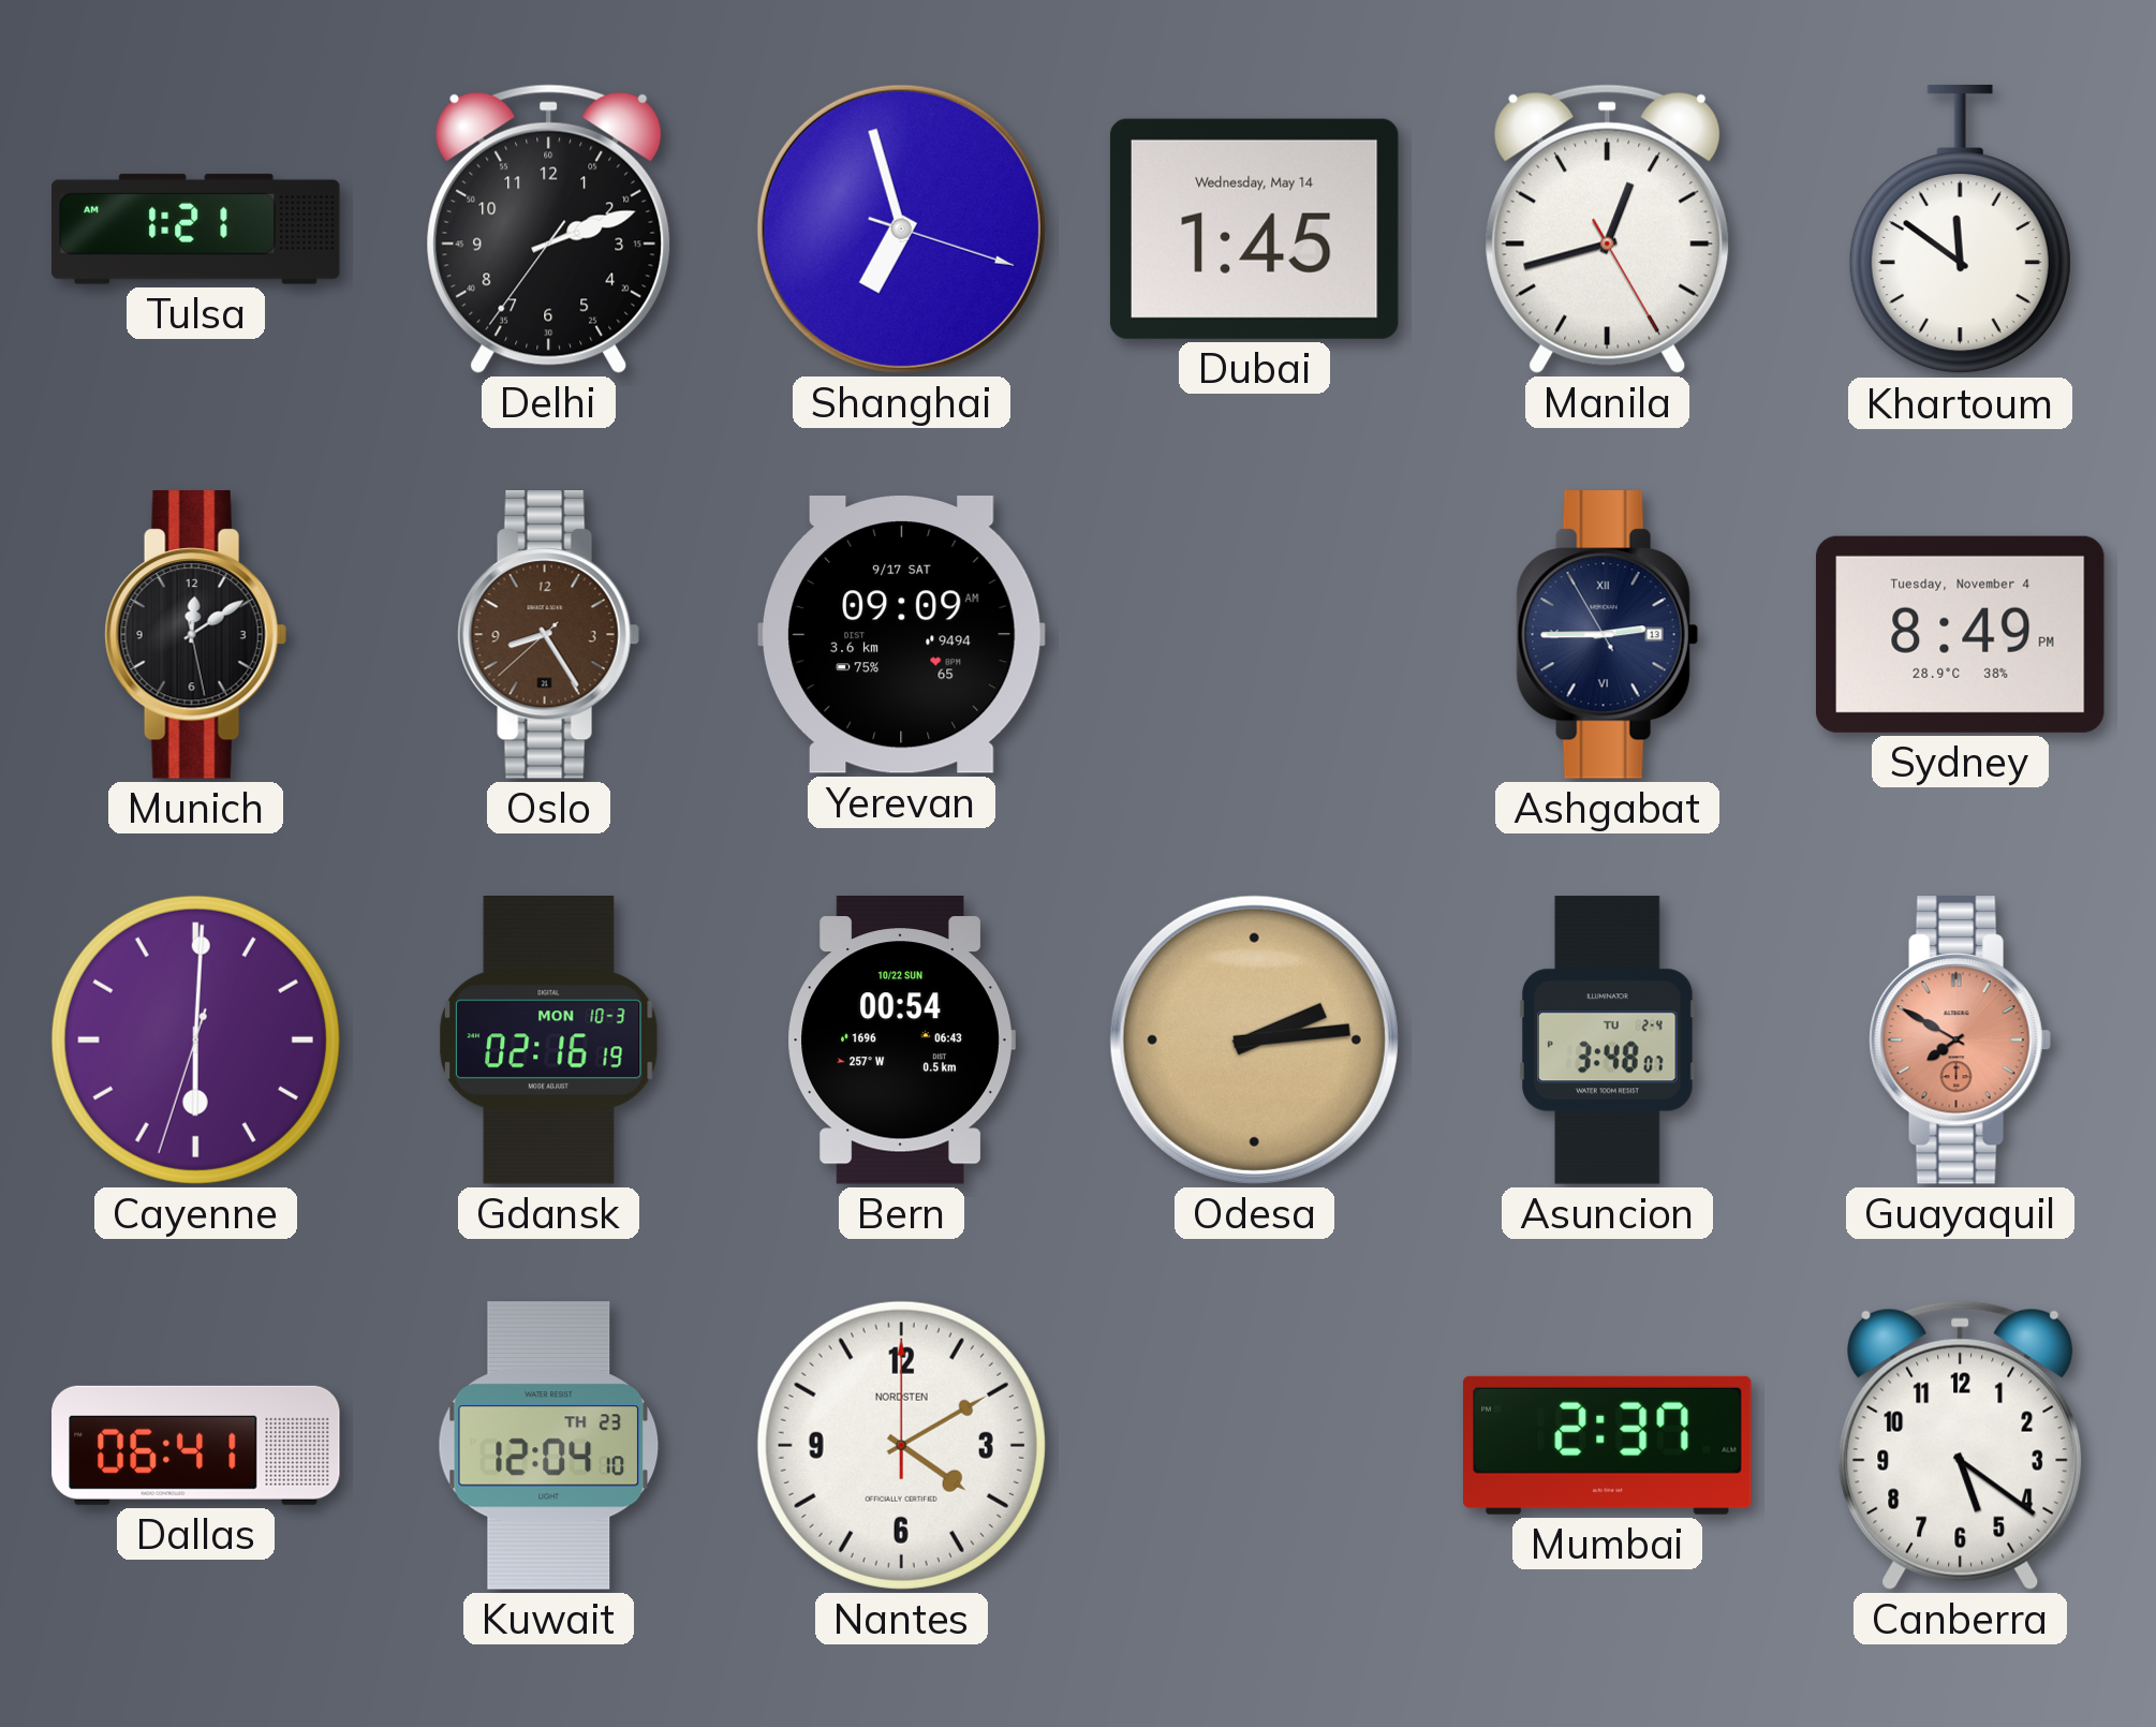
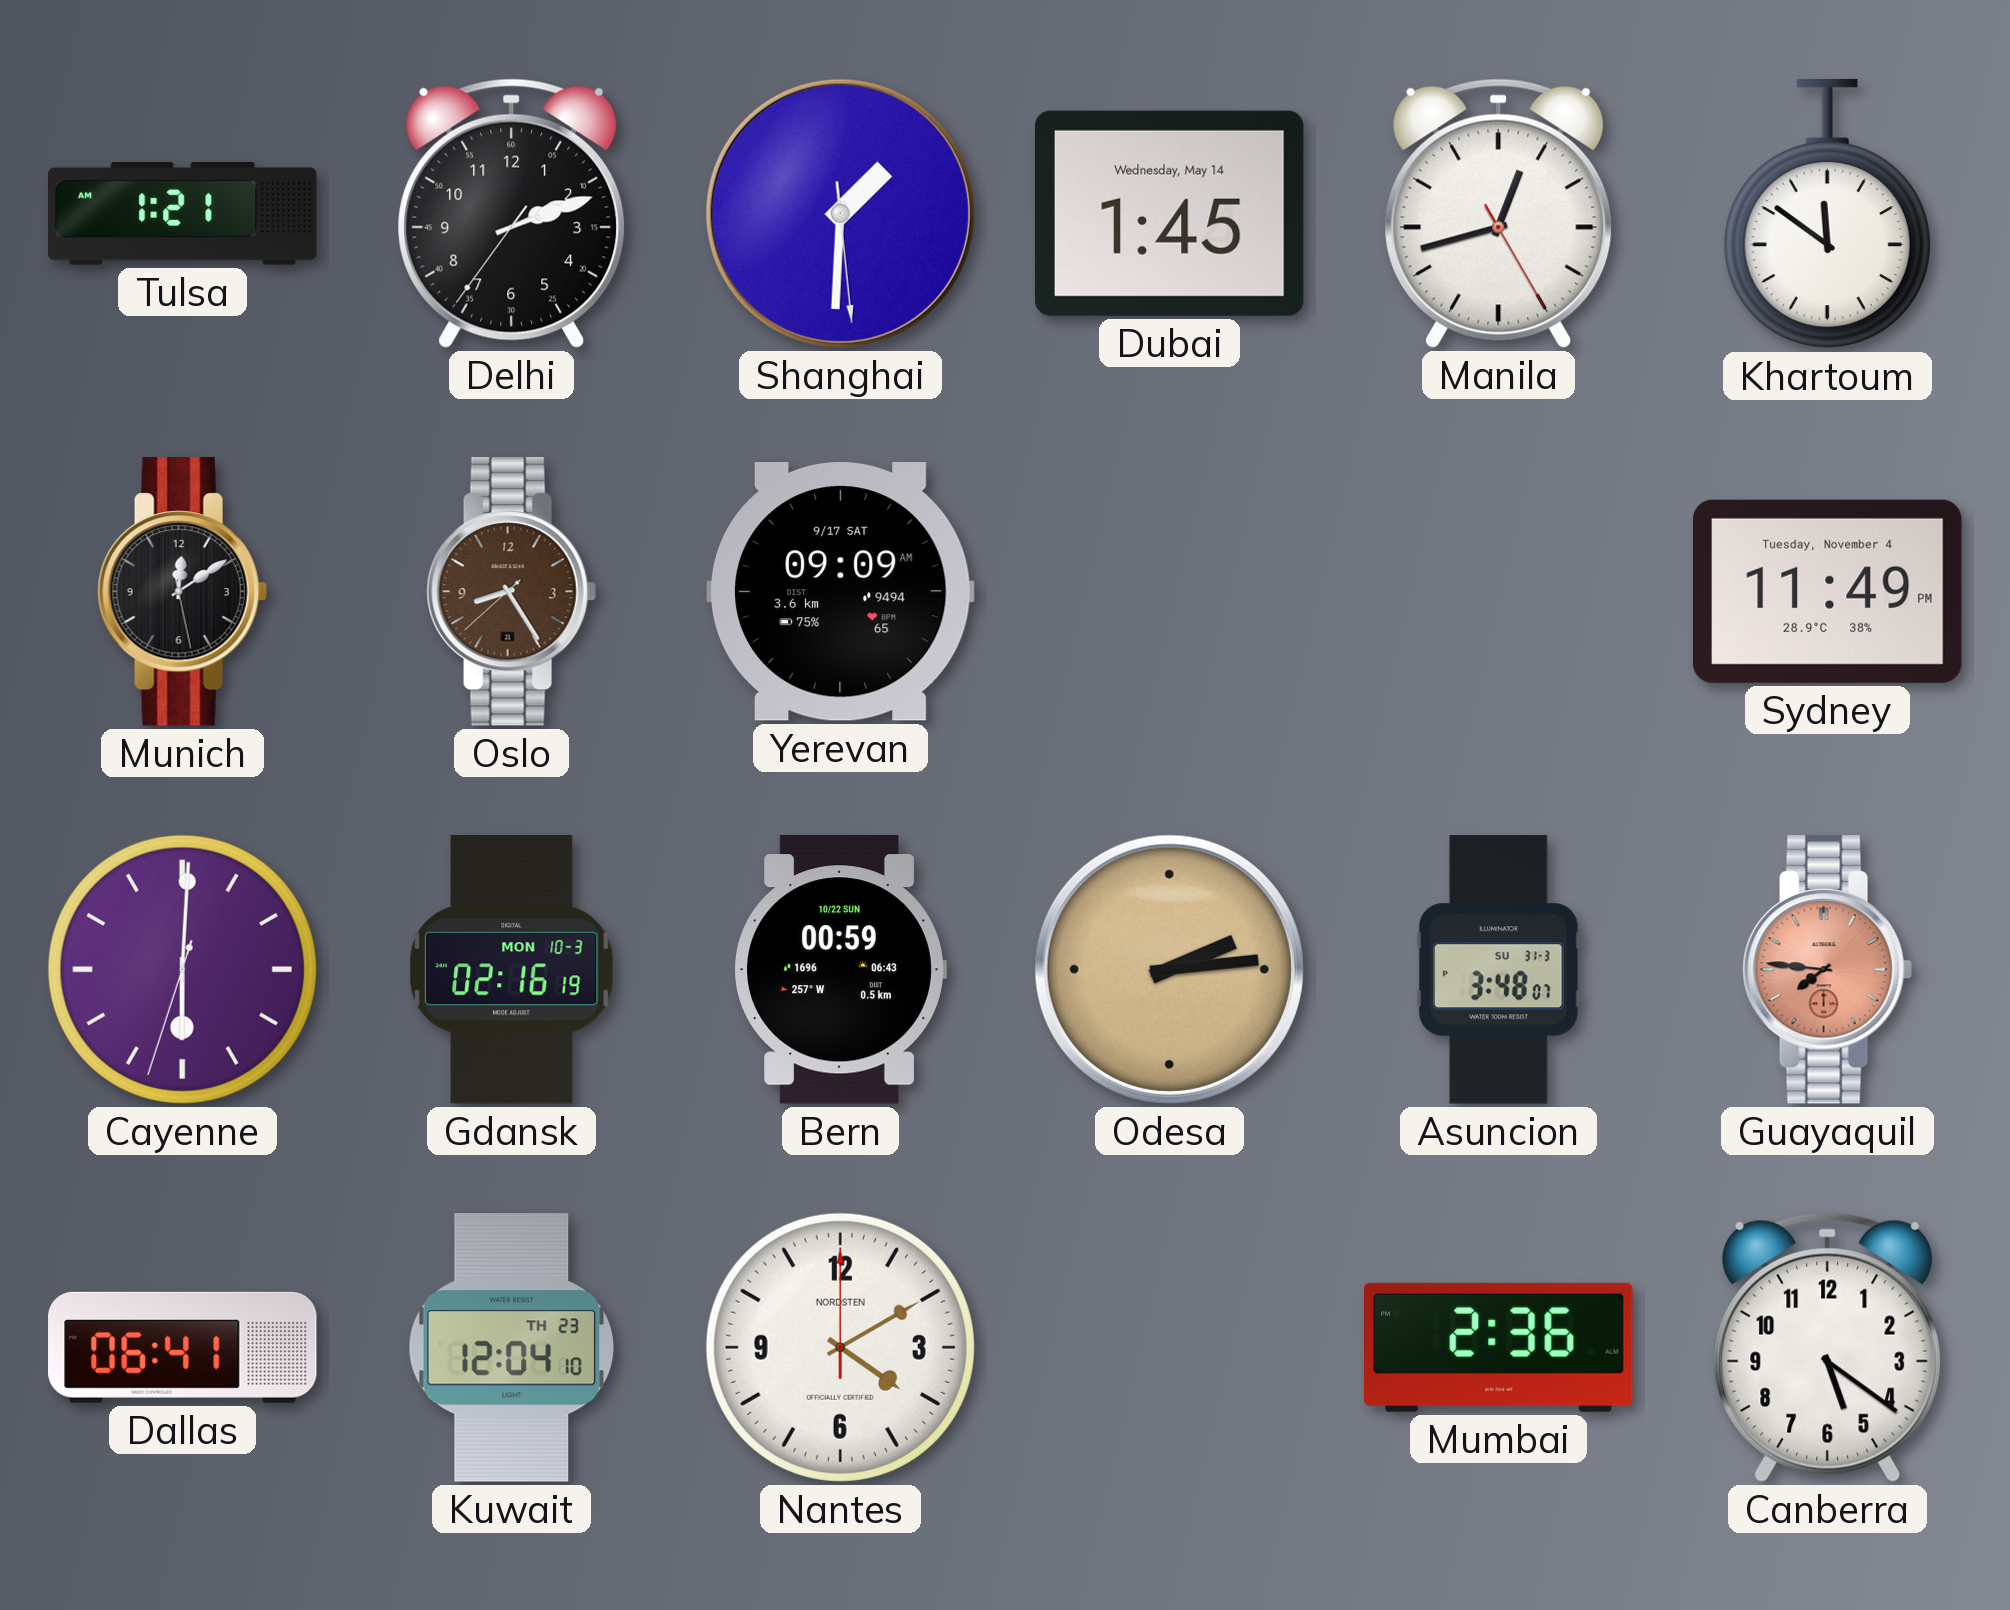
Shanghai: 6:57 -> 1:30 (840, 213)
Ashgabat: 2:44 -> none (1607, 635)
Sydney: 8:49 -> 11:49 (1827, 591)
Bern: 00:54 -> 00:59 (840, 970)
Asuncion date: TU 2-4 -> SU 31-3 (1499, 970)
Guayaquil: 7:50 -> 7:46 (1827, 970)
Mumbai: 2:37 -> 2:36 (1499, 1347)
